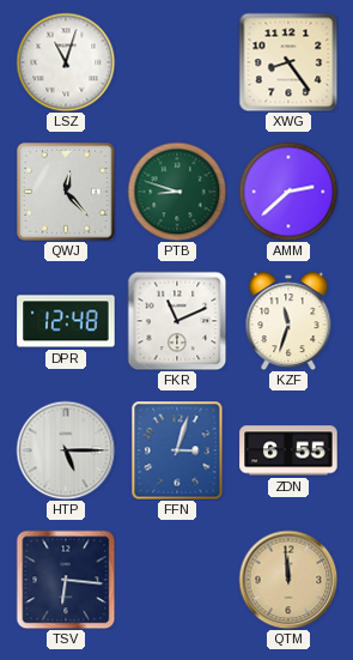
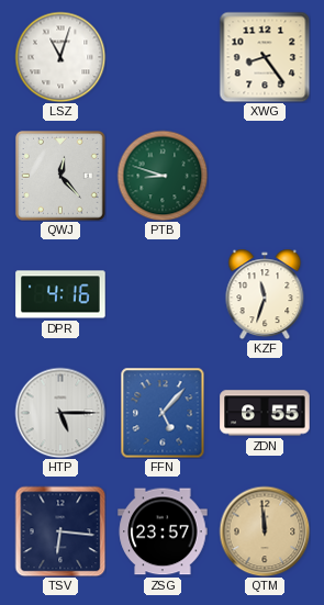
AMM: 2:38 -> none (288, 192)
DPR: 12:48 -> 4:16 (60, 294)
FKR: 11:11 -> none (177, 321)
FFN: 3:03 -> 5:07 (163, 413)
ZSG: none -> 23:57 (163, 531)
